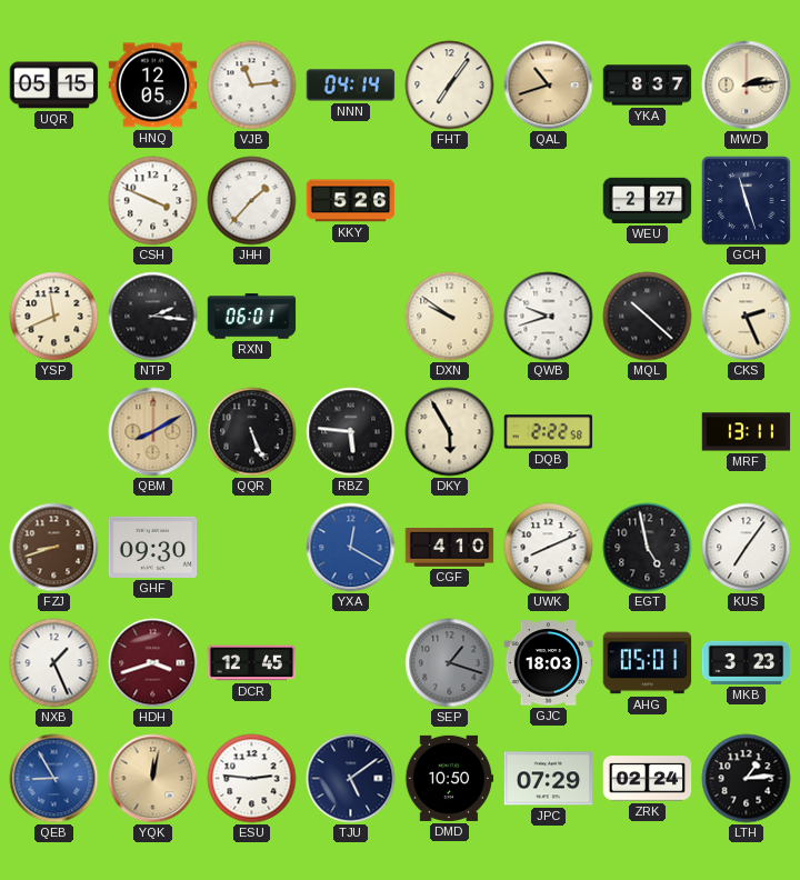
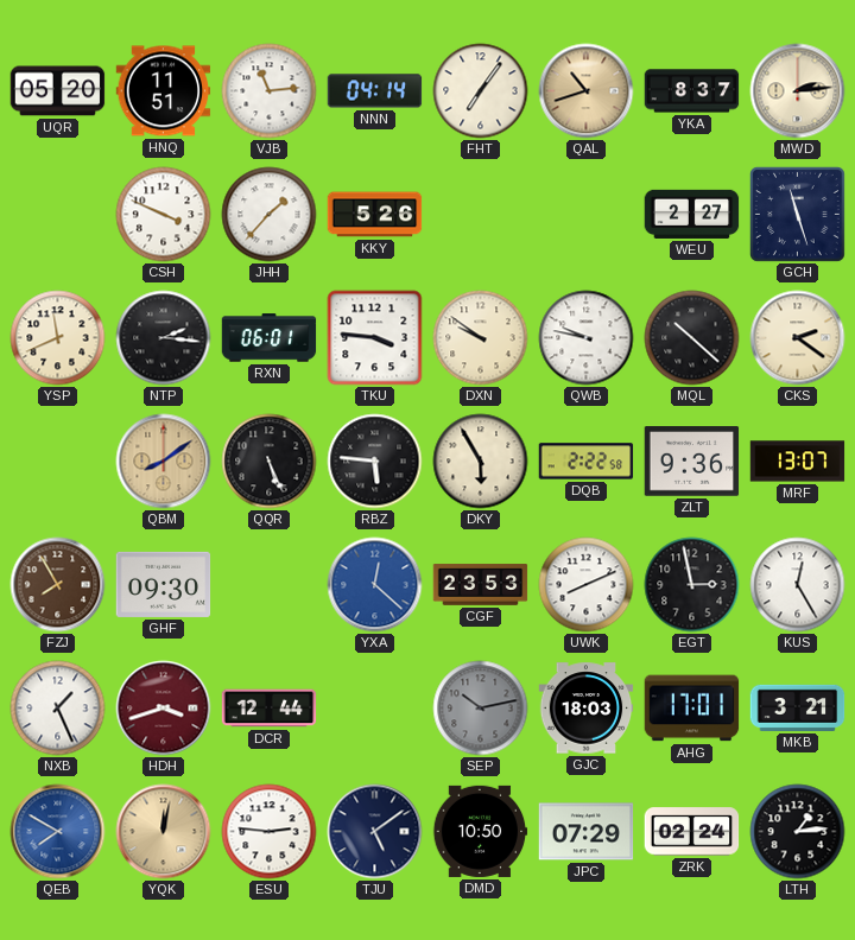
UQR: 05:15 -> 05:20 (58, 91)
HNQ: 12:05 -> 11:51 (164, 91)
TKU: none -> 3:46 (375, 338)
QWB: 9:42 -> 9:47 (587, 338)
CKS: 2:26 -> 2:21 (798, 338)
QBM: 8:10 -> 8:09 (164, 462)
ZLT: none -> 9:36 (692, 462)
MRF: 13:11 -> 13:07 (798, 462)
FZJ: 8:42 -> 7:55 (58, 585)
YXA: 12:20 -> 12:22 (375, 585)
CGF: 4:10 -> 23:53 (481, 585)
EGT: 4:58 -> 2:58 (692, 585)
KUS: 7:06 -> 12:25 (798, 585)
DCR: 12:45 -> 12:44 (270, 709)
SEP: 1:18 -> 10:13 (481, 709)
AHG: 05:01 -> 17:01 (692, 709)
MKB: 3:23 -> 3:21 (798, 707)
QEB: 8:55 -> 7:50 (58, 832)
